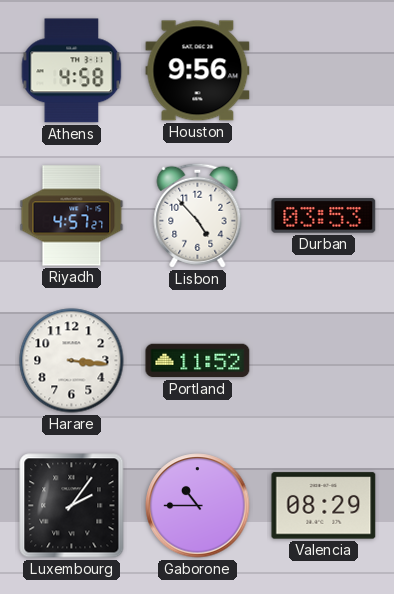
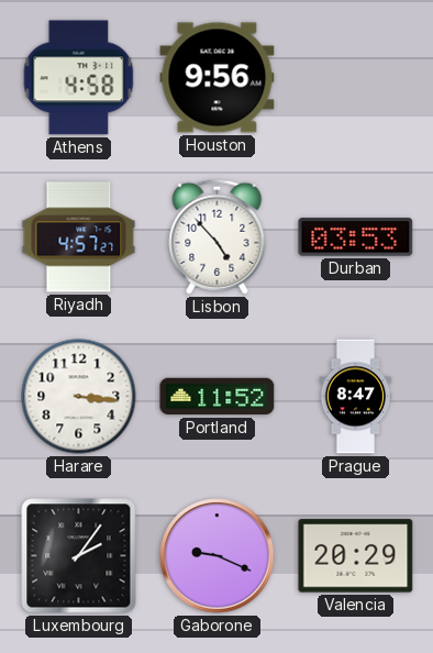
Prague: none -> 8:47 (356, 397)
Gaborone: 10:45 -> 9:19 (218, 556)
Valencia: 08:29 -> 20:29 (356, 556)
